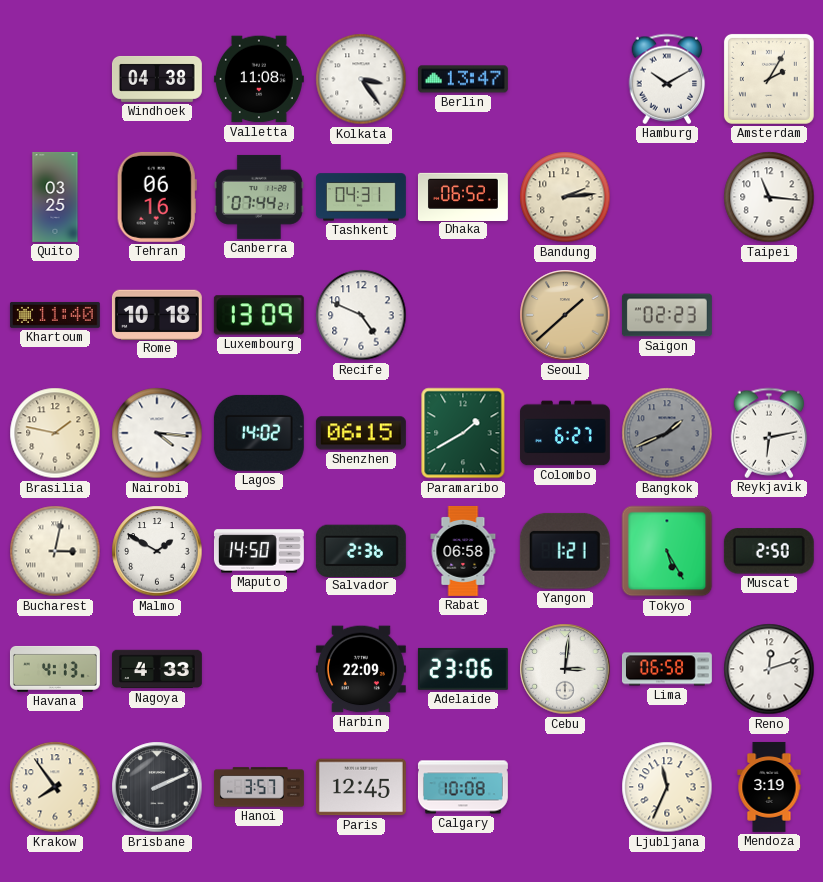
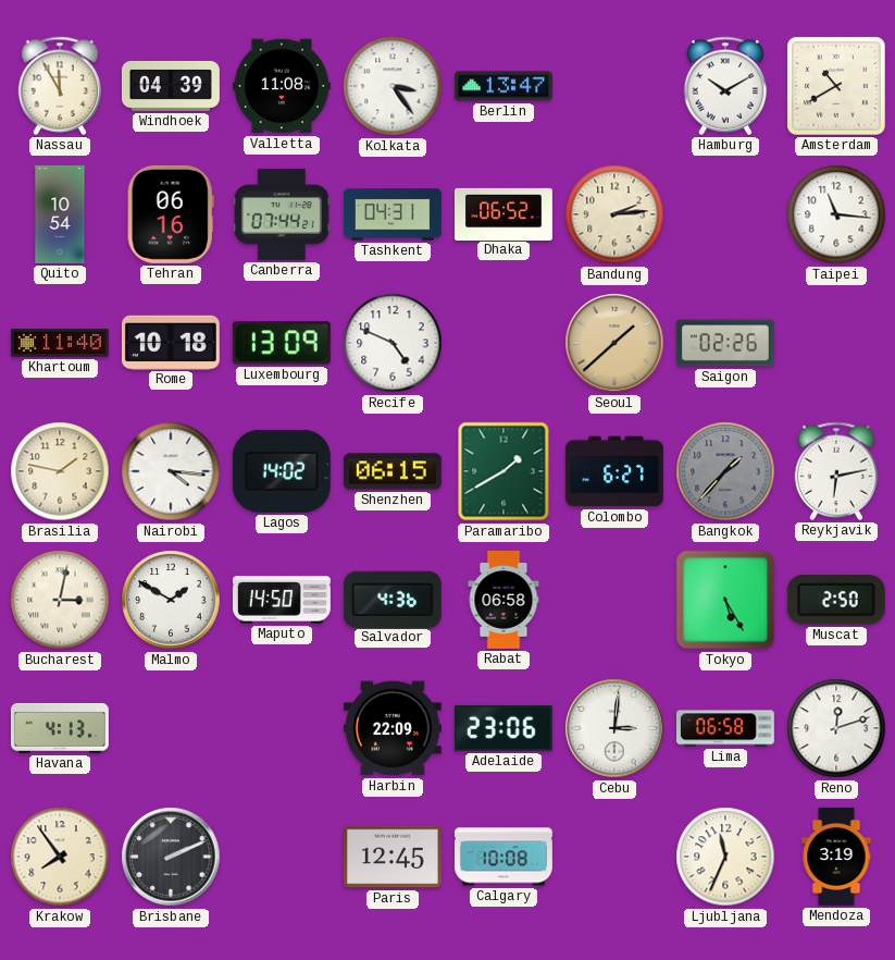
Nassau: none -> 11:55 (60, 86)
Windhoek: 04:38 -> 04:39 (171, 86)
Amsterdam: 2:05 -> 10:40 (836, 86)
Quito: 03:25 -> 10:54 (60, 214)
Saigon: 02:23 -> 02:26 (725, 343)
Bangkok: 1:41 -> 1:37 (725, 471)
Salvador: 2:36 -> 4:36 (393, 599)
Yangon: 1:21 -> none (565, 551)
Nagoya: 4:33 -> none (157, 669)
Hanoi: 3:57 -> none (259, 787)
